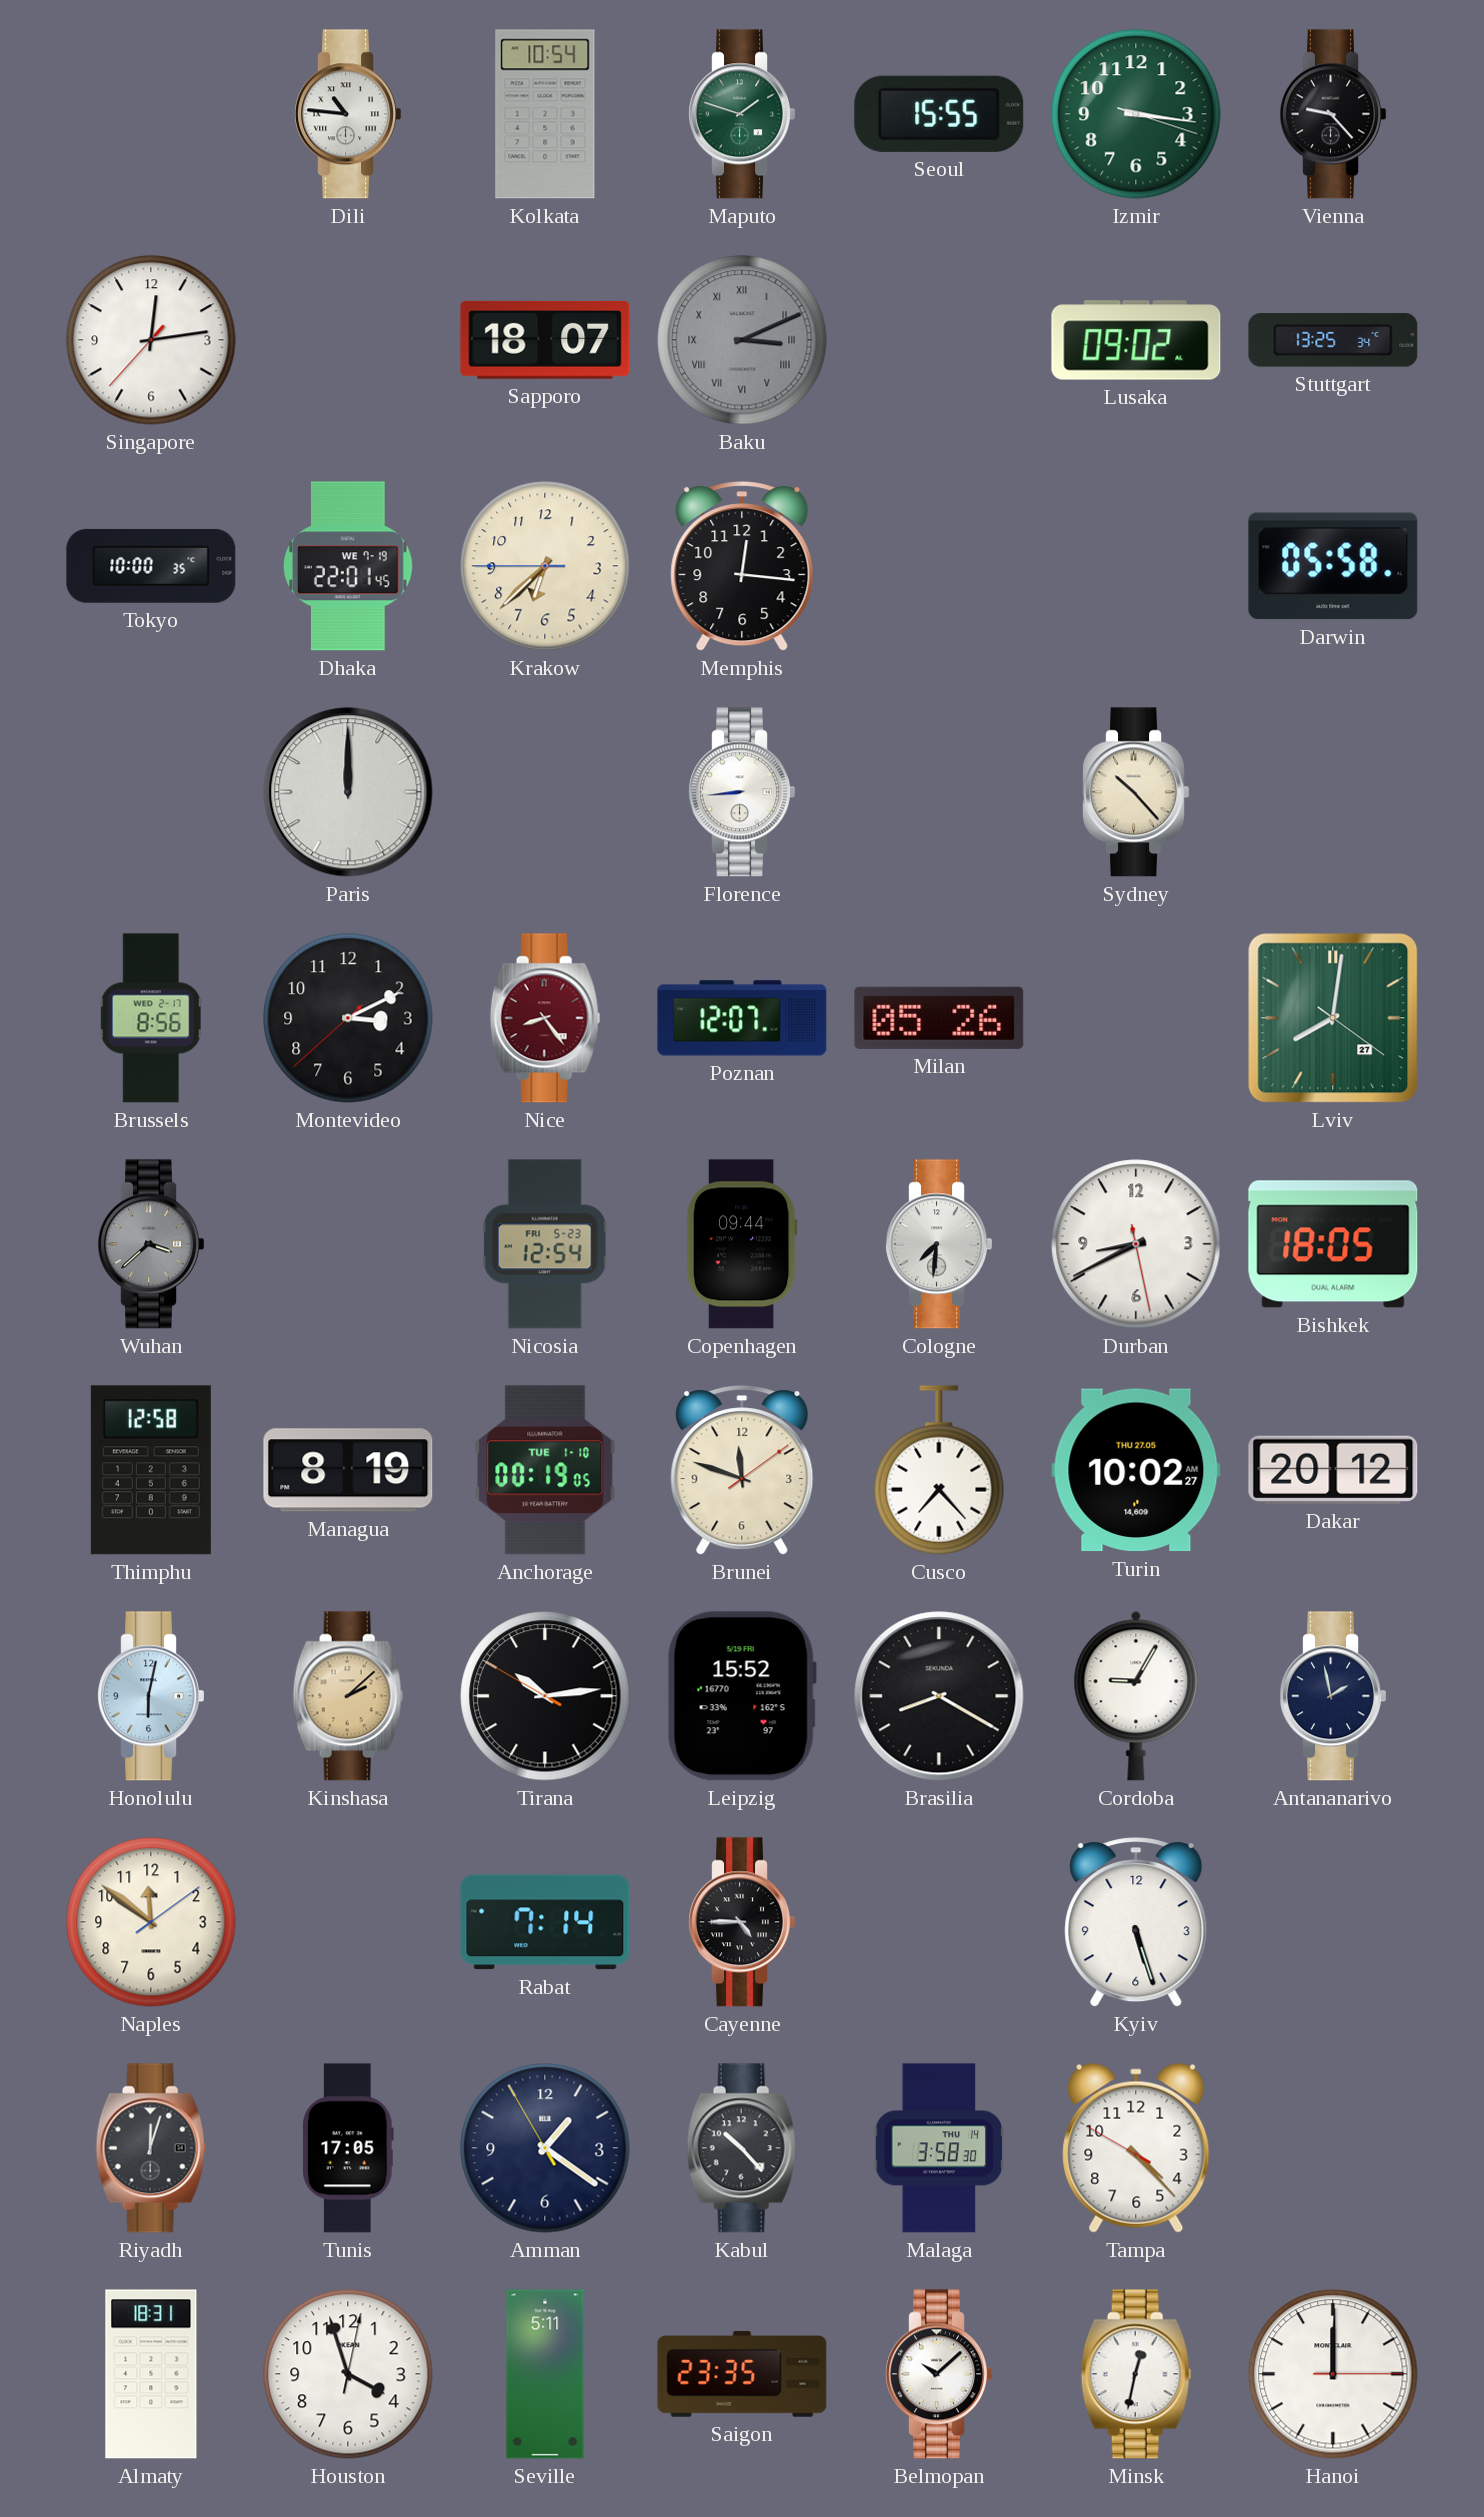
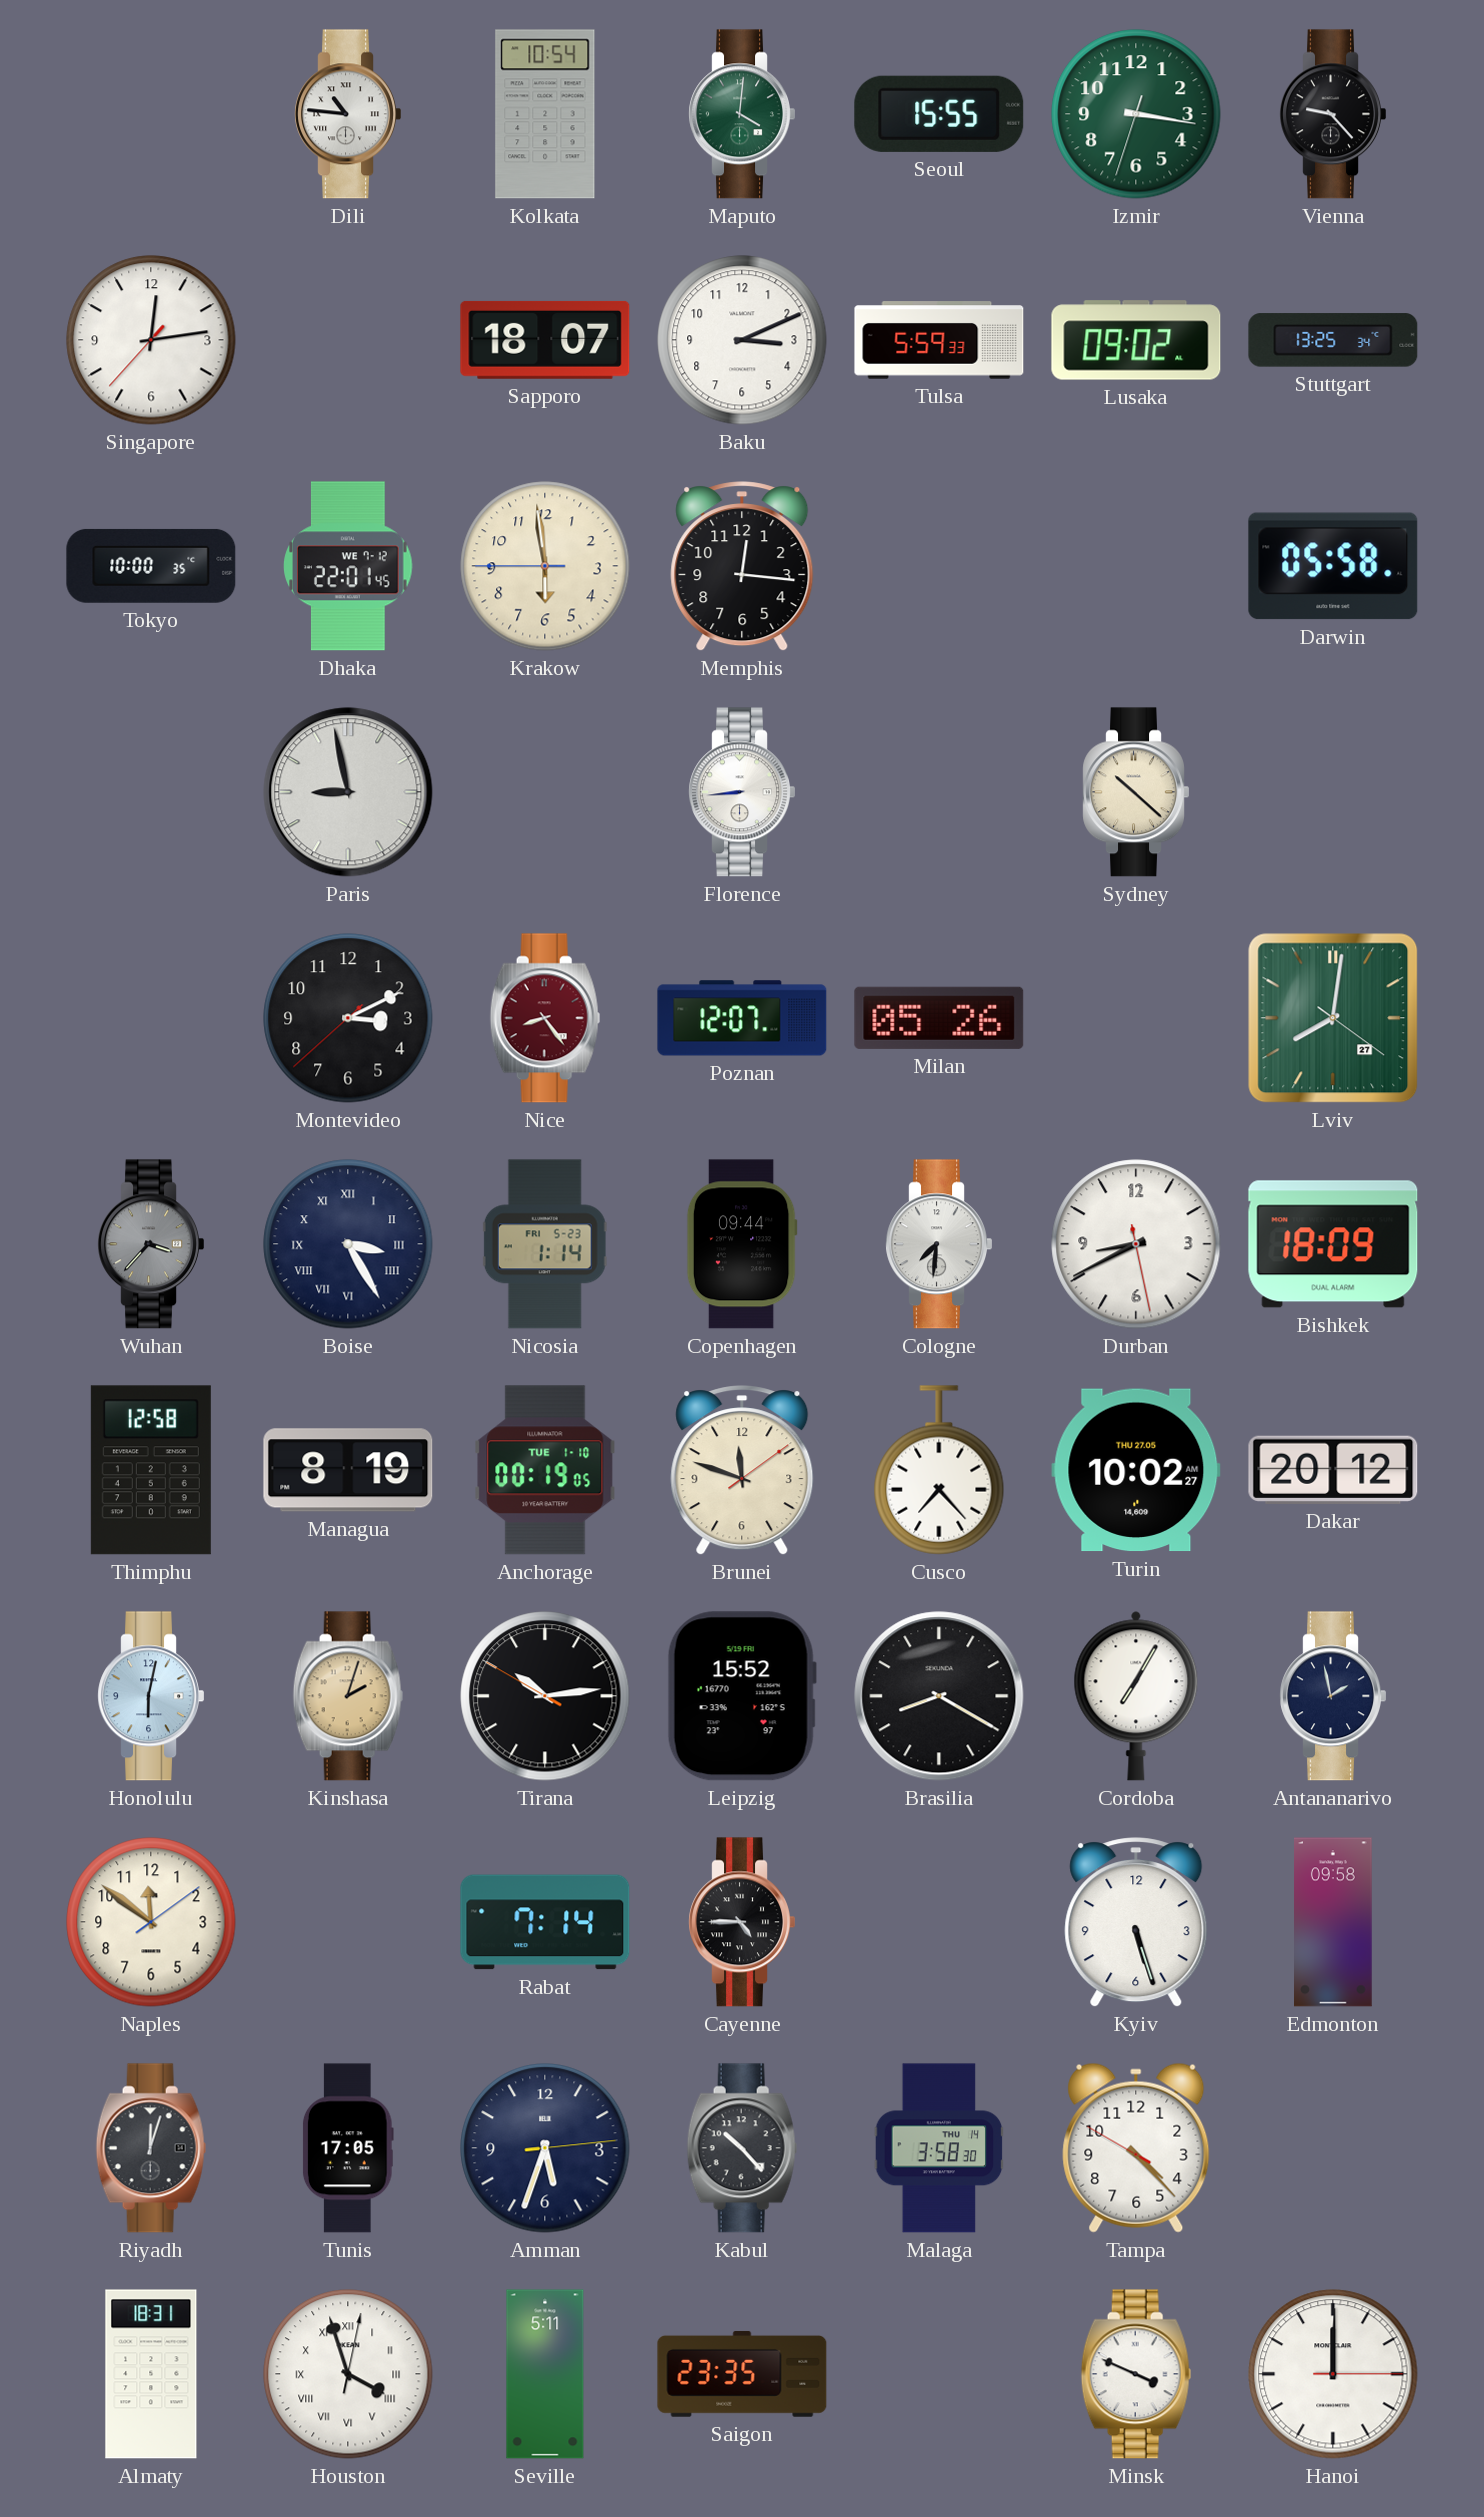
Maputo: 1:48 -> 4:01 (741, 114)
Izmir: 3:16:18 -> 3:16:33 (1136, 114)
Baku dial: grey -> white (742, 340)
Baku numerals: Roman -> Arabic (742, 340)
Tulsa: none -> 5:59 (939, 340)
Dhaka date: WE 7-19 -> WE 7-12 (348, 566)
Krakow: 6:37 -> 5:58 (545, 566)
Paris: 12:00 -> 8:58 (348, 792)
Sydney: 10:23 -> 10:22 (1135, 792)
Brussels: 8:56 -> none (151, 1018)
Wuhan: 3:38 -> 3:37 (150, 1244)
Boise: none -> 3:25 (348, 1244)
Nicosia: 12:54 -> 1:14 (545, 1244)
Bishkek: 18:05 -> 18:09 (1333, 1244)
Kinshasa: 2:08 -> 2:03 (348, 1696)
Cordoba: 9:05 -> 7:05 (1136, 1696)
Edmonton: none -> 09:58 (1333, 1922)
Amman: 1:20 -> 5:33 (545, 2148)
Houston numerals: Arabic -> Roman (348, 2374)
Belmopan: 10:08 -> none (938, 2374)
Minsk: 12:32 -> 3:49 (1136, 2374)
